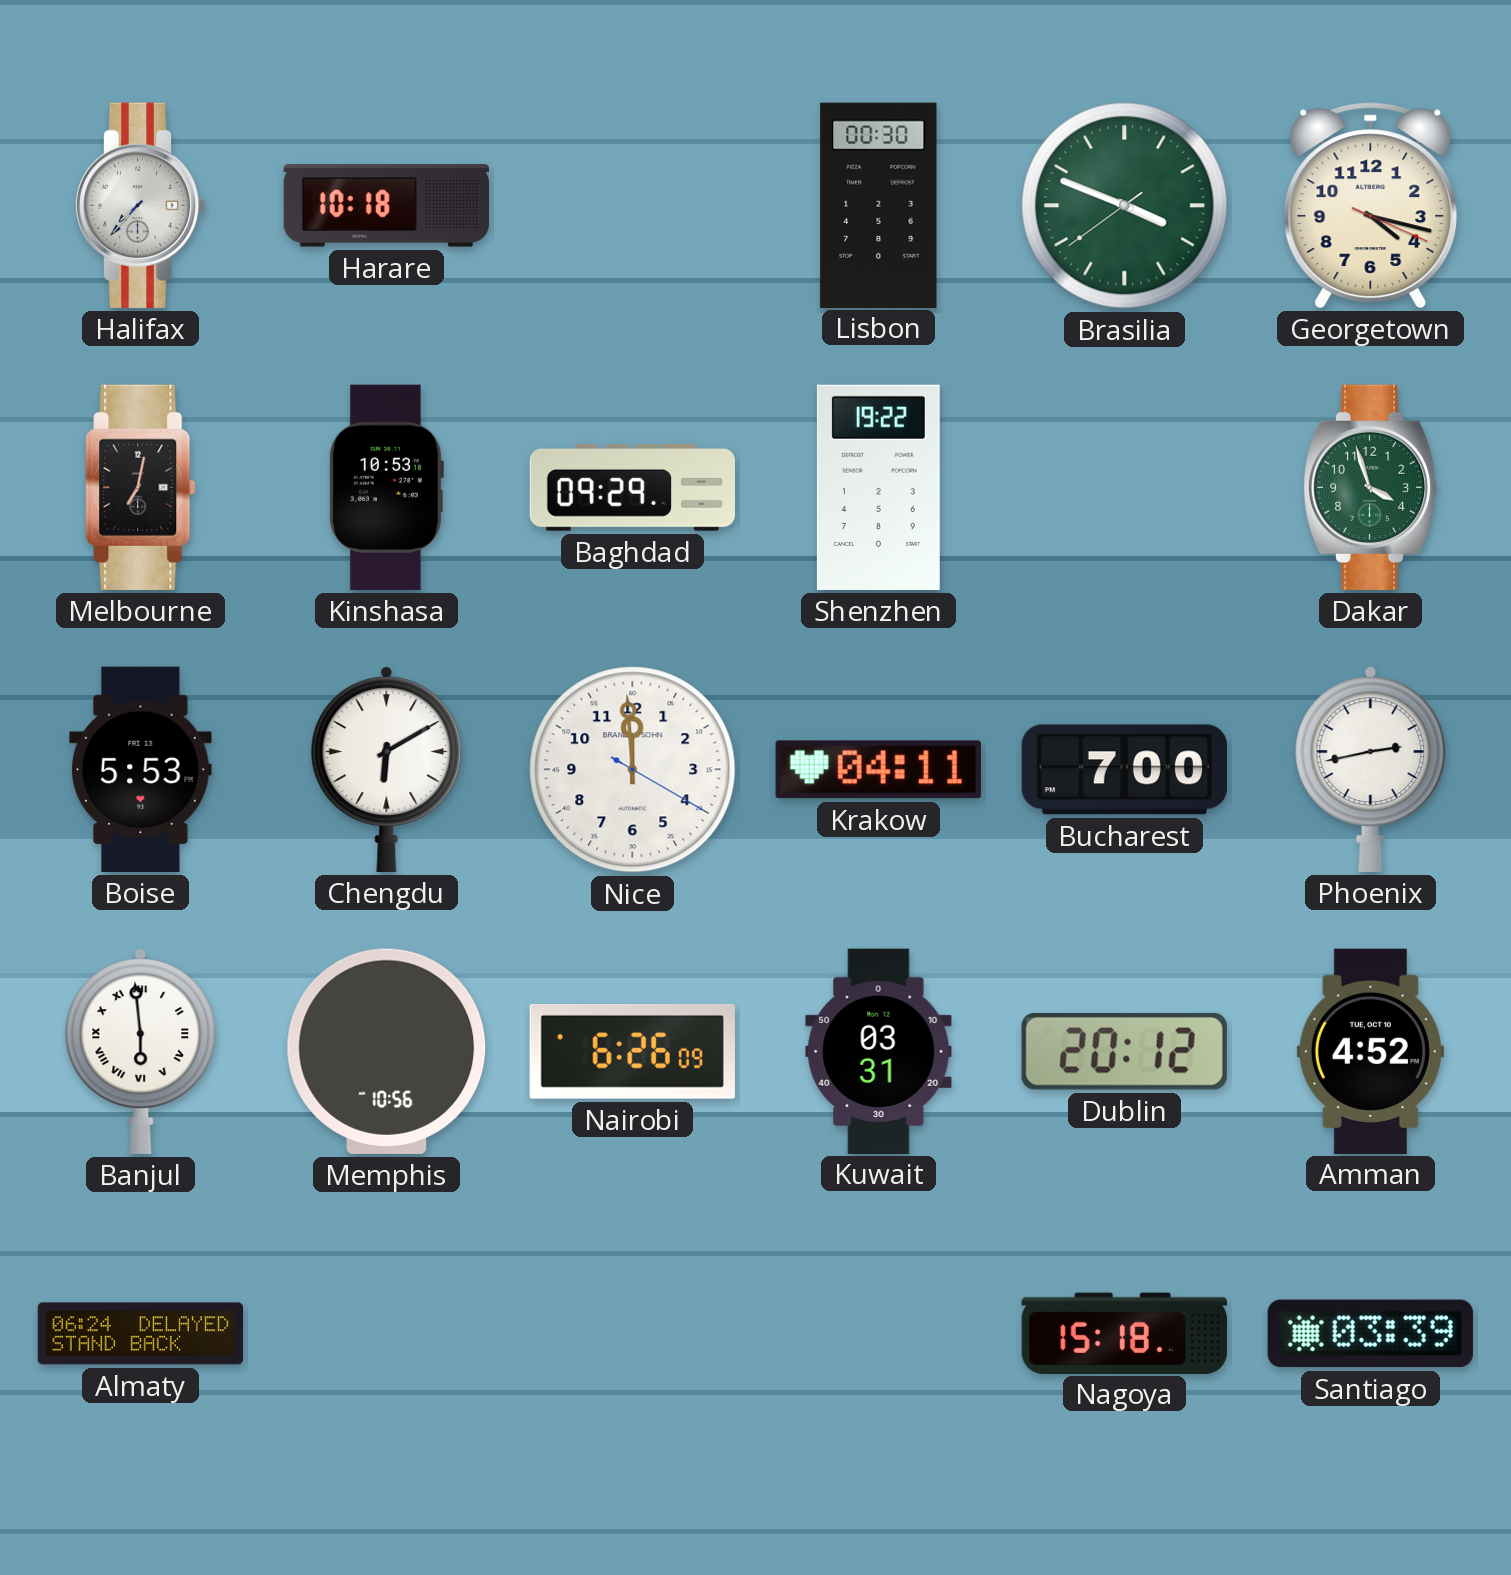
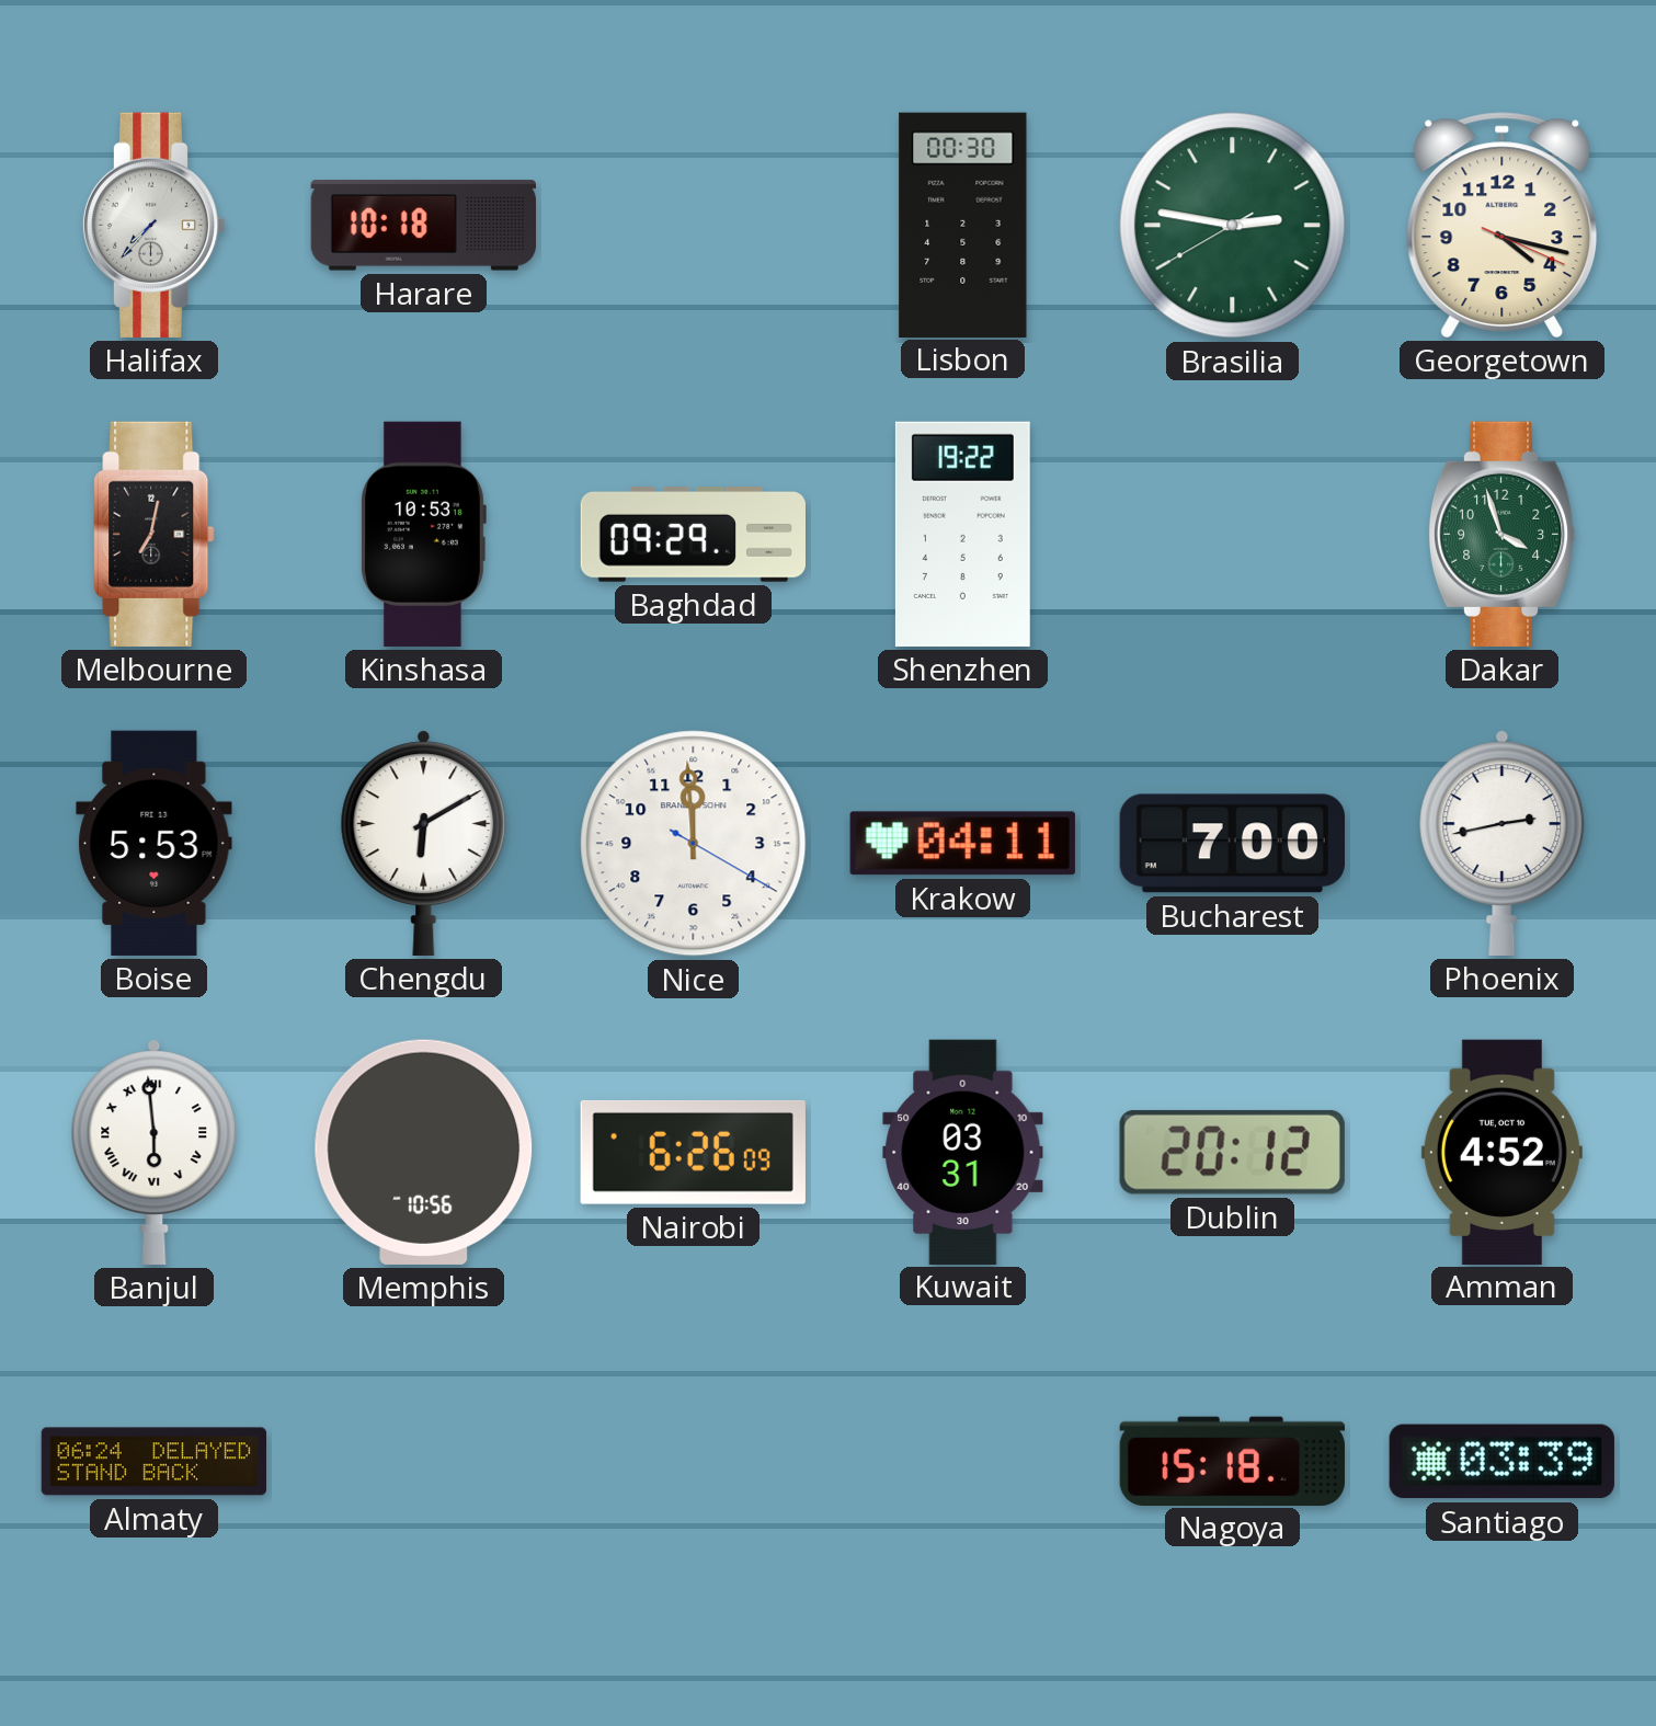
Brasilia: 3:48 -> 2:46 (1233, 226)
